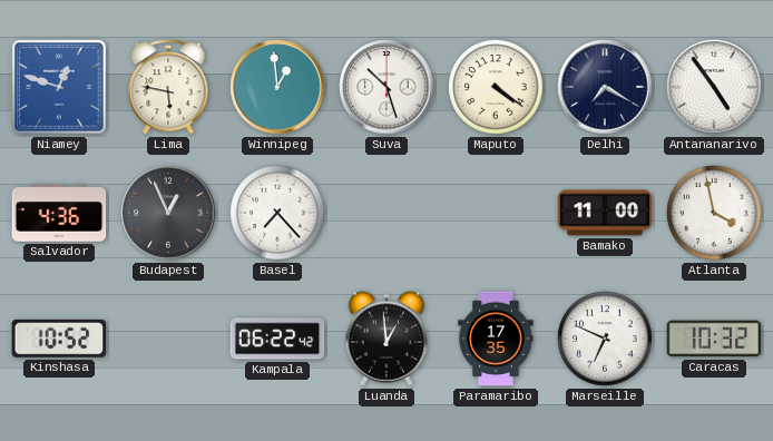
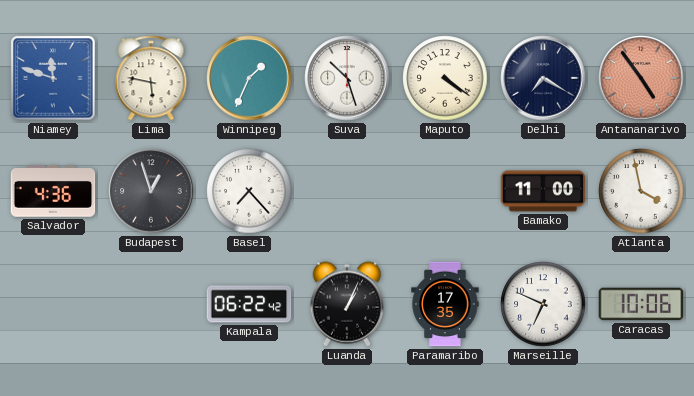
Niamey: 12:48 -> 11:48 (53, 78)
Winnipeg: 12:59 -> 1:34 (249, 78)
Antananarivo dial: white -> salmon (641, 78)
Budapest: 12:56 -> 12:57 (151, 191)
Kinshasa: 10:52 -> none (59, 339)
Luanda: 12:59 -> 1:04 (347, 304)
Caracas: 10:32 -> 10:06 (641, 304)
